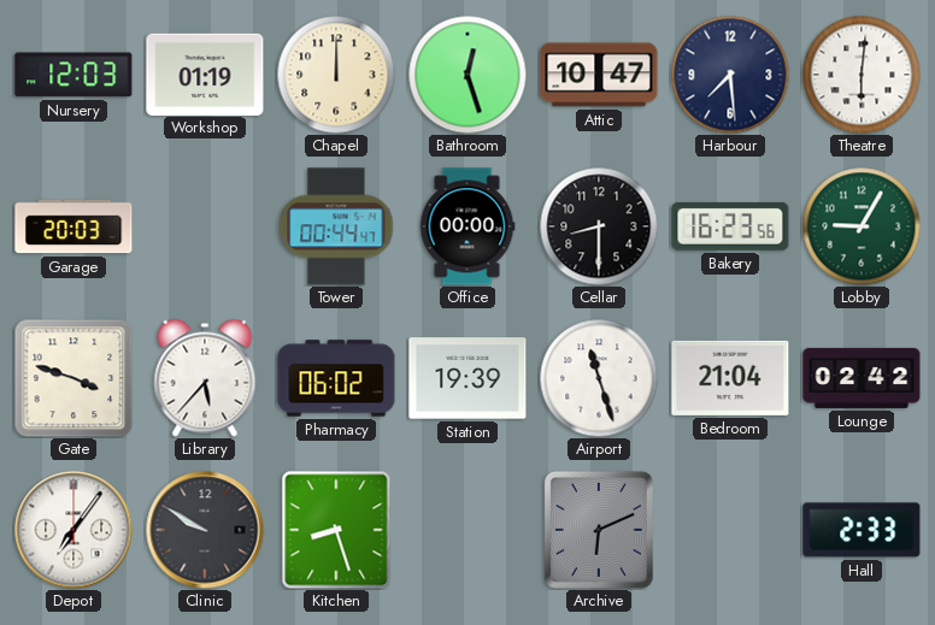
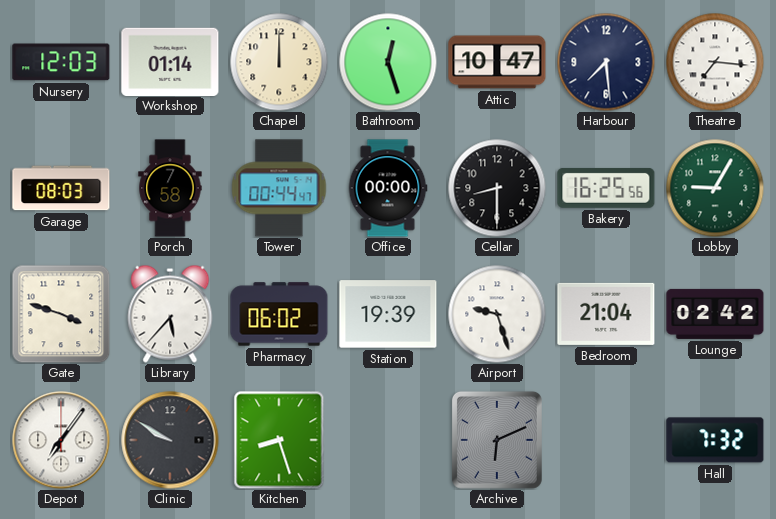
Workshop: 01:19 -> 01:14 (170, 61)
Theatre: 6:01 -> 7:16 (715, 62)
Garage: 20:03 -> 08:03 (61, 188)
Porch: none -> 7:58 (170, 188)
Bakery: 16:23 -> 16:25 (606, 188)
Airport: 11:27 -> 9:27 (497, 314)
Hall: 2:33 -> 7:32 (715, 440)
